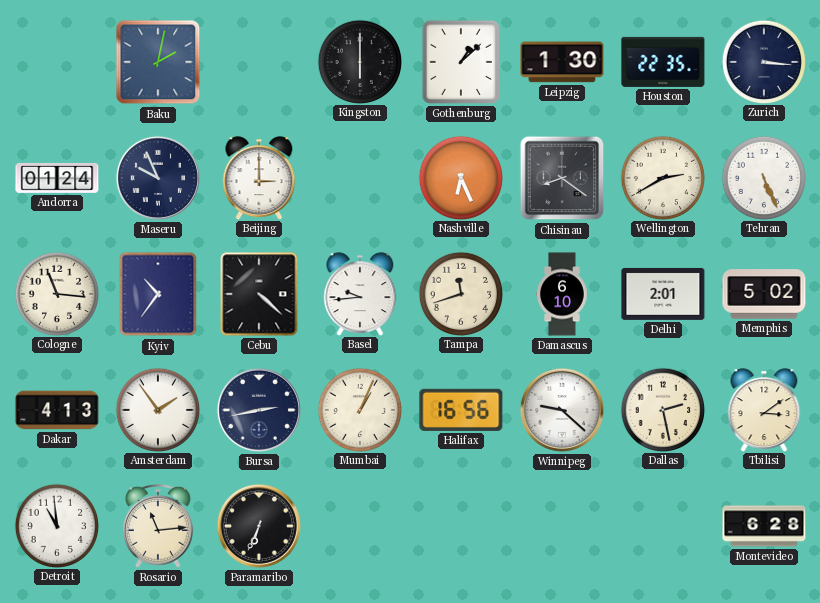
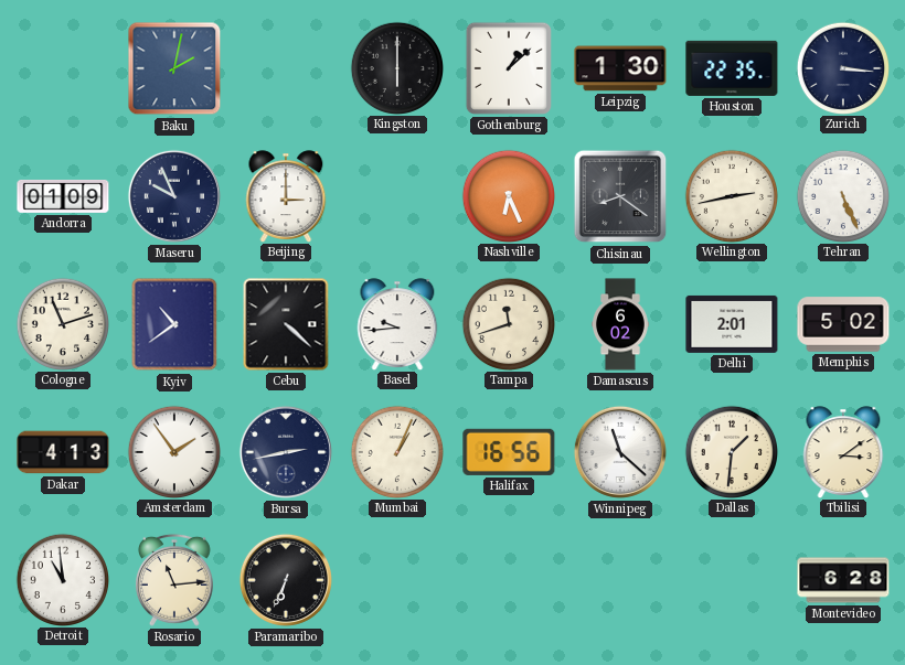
Andorra: 01:24 -> 01:09 (63, 196)
Wellington: 2:40 -> 2:43 (731, 195)
Cologne: 11:16 -> 11:12 (62, 323)
Kyiv: 10:36 -> 10:39 (174, 324)
Damascus: 6:10 -> 6:02 (621, 324)
Winnipeg: 9:22 -> 11:22 (620, 452)
Dallas: 2:28 -> 1:31 (731, 451)
